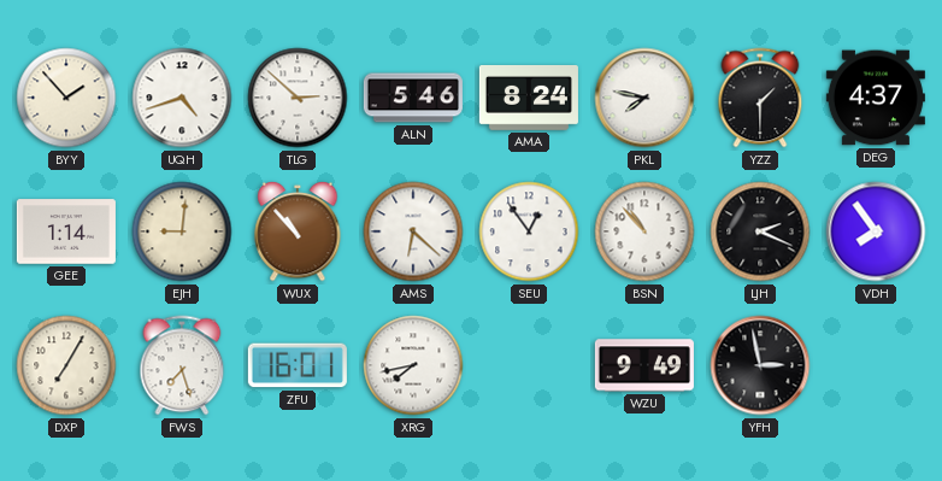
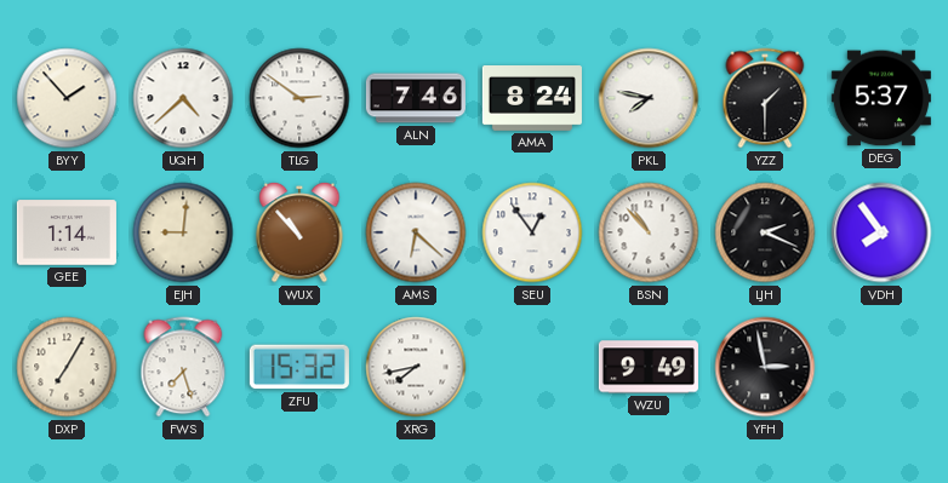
UQH: 4:42 -> 4:38 (183, 98)
TLG: 2:52 -> 2:51 (299, 98)
ALN: 5:46 -> 7:46 (416, 98)
DEG: 4:37 -> 5:37 (881, 98)
ZFU: 16:01 -> 15:32 (299, 367)
